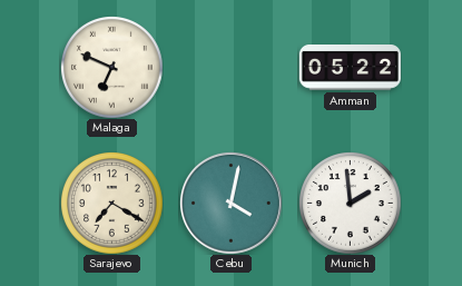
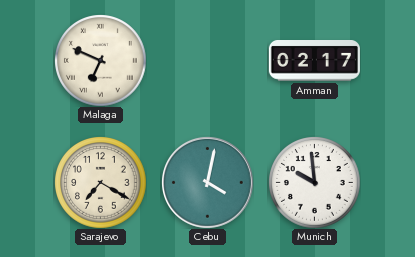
Amman: 05:22 -> 02:17 (314, 61)
Munich: 1:59 -> 9:59 (315, 183)
